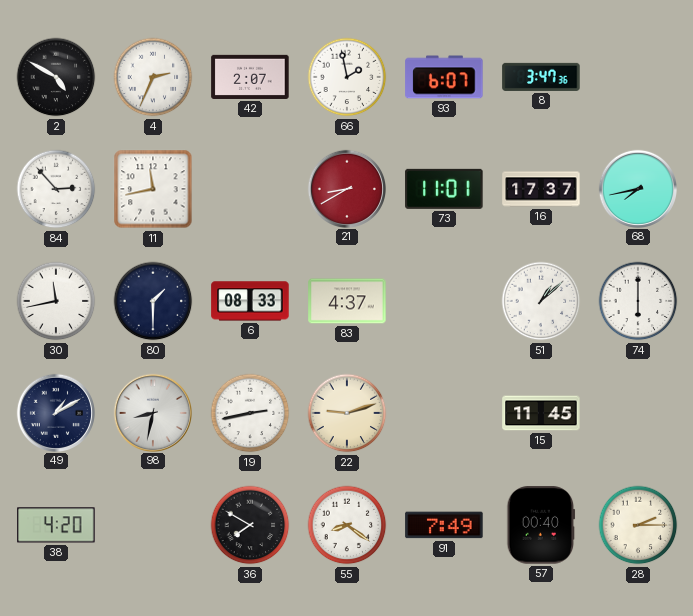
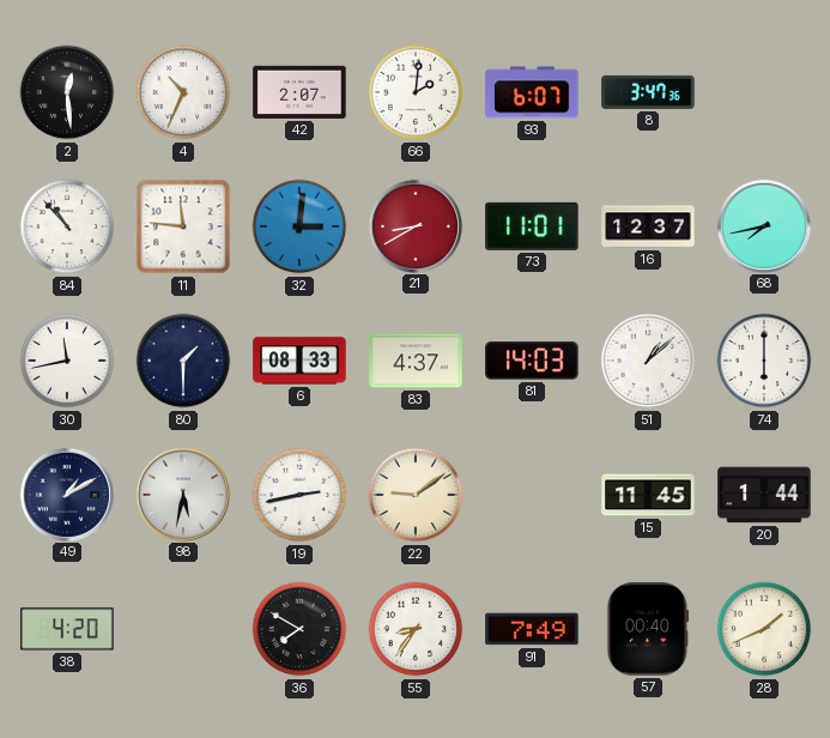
2: 4:50 -> 12:29 (67, 92)
4: 2:34 -> 10:34 (183, 92)
66: 1:58 -> 2:01 (416, 92)
84: 2:53 -> 10:53 (67, 226)
11: 11:43 -> 11:46 (183, 226)
32: none -> 3:01 (299, 226)
16: 17:37 -> 12:37 (648, 226)
81: none -> 14:03 (532, 361)
98: 8:32 -> 5:32 (182, 494)
22: 9:12 -> 9:09 (416, 495)
20: none -> 1:44 (764, 495)
55: 8:21 -> 8:36 (416, 629)
28: 2:15 -> 1:41 (764, 629)
